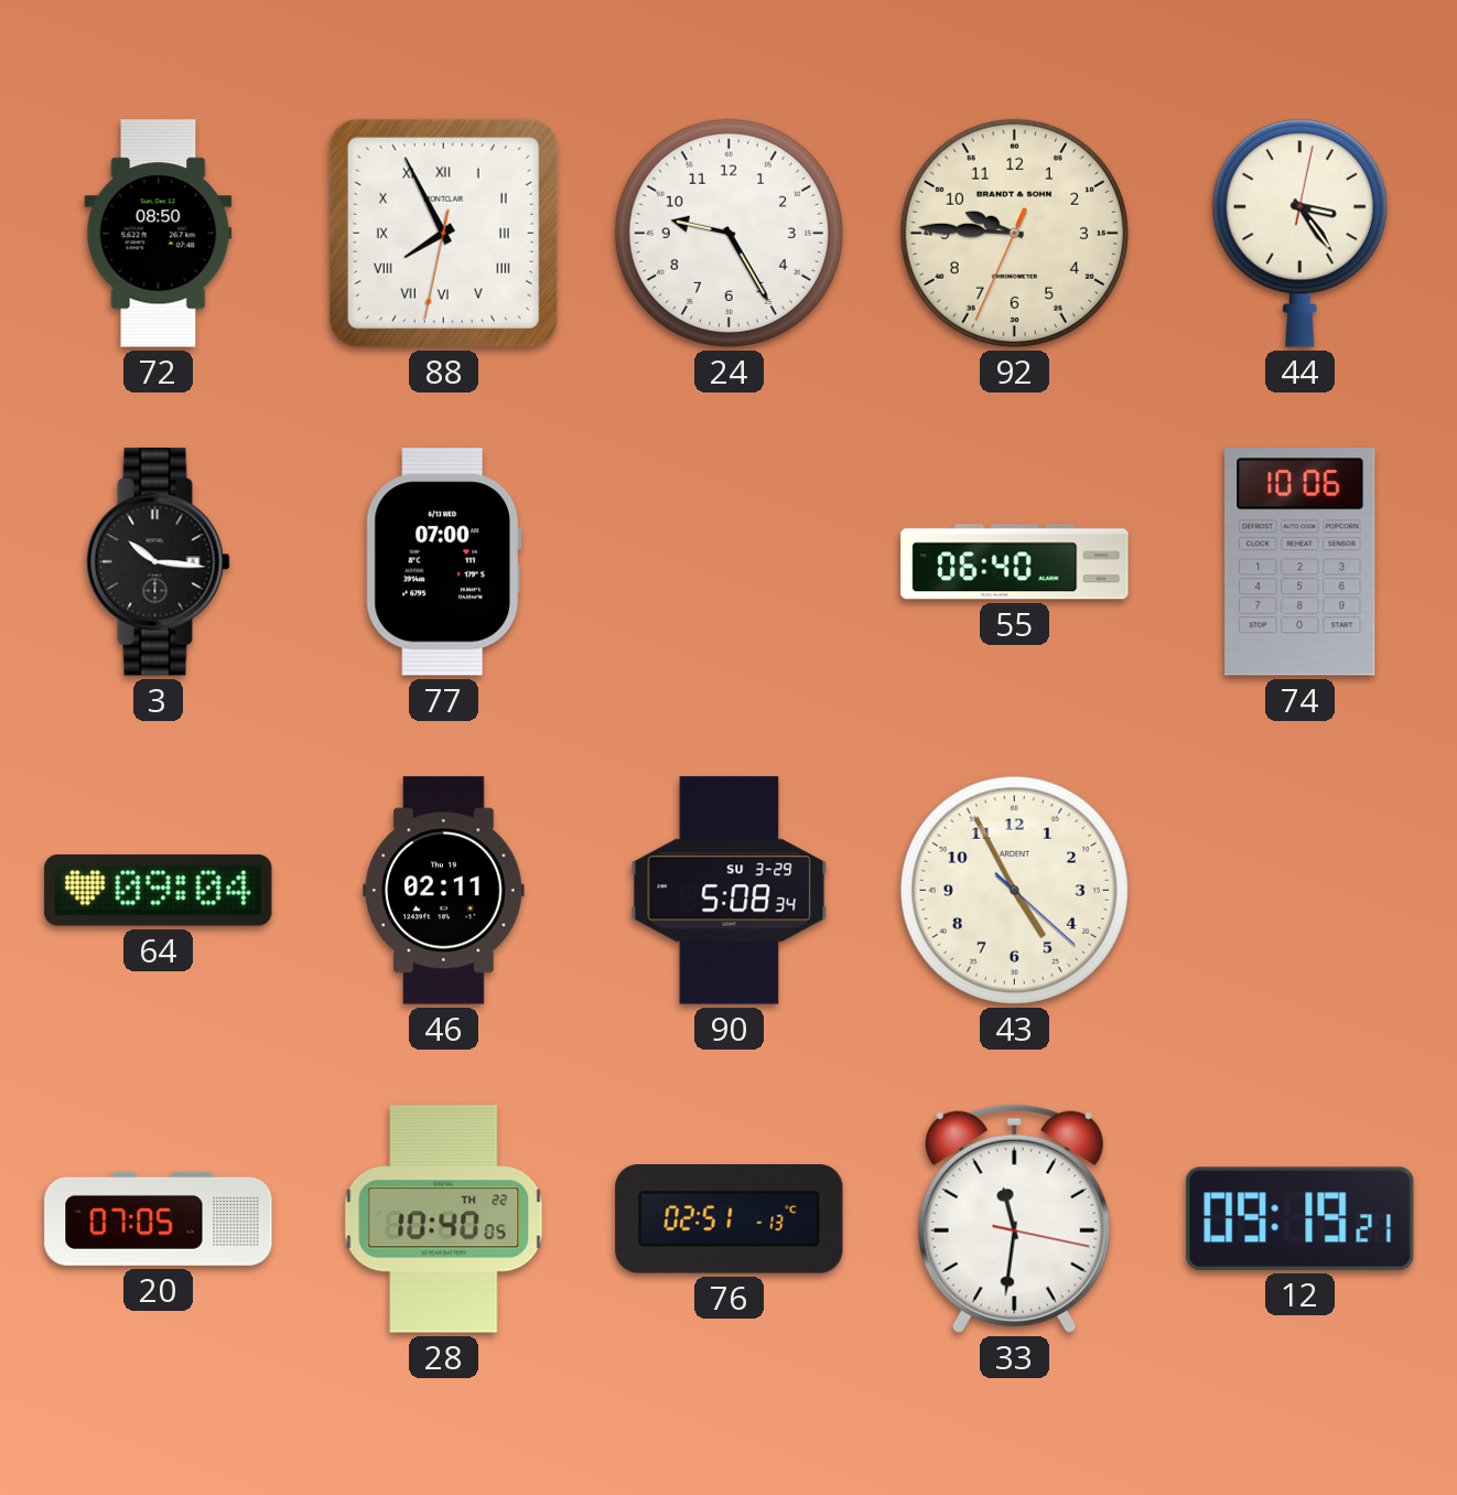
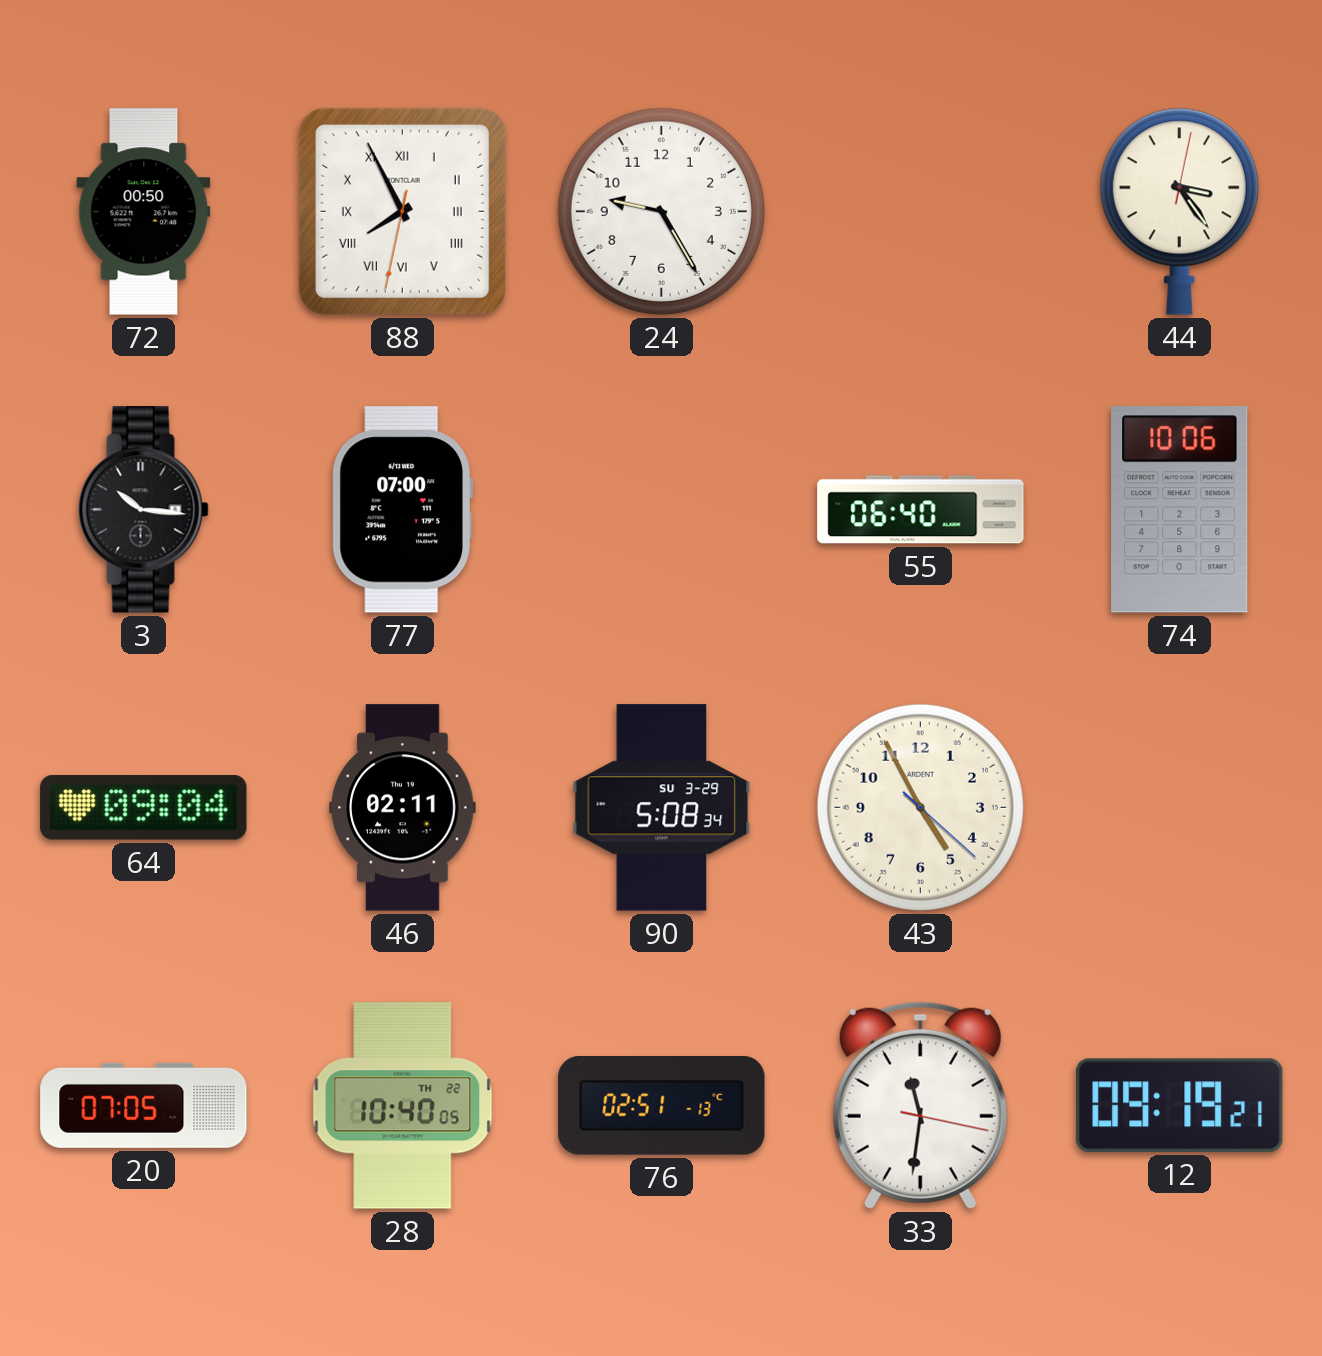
72: 08:50 -> 00:50 (144, 212)
92: 9:45 -> none (1014, 233)
